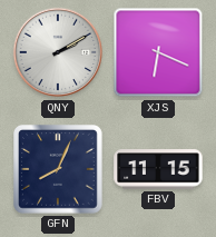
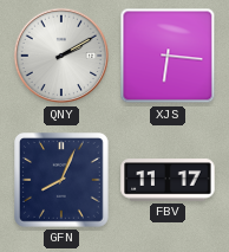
XJS: 6:19 -> 6:16 (168, 56)
FBV: 11:15 -> 11:17 (168, 180)
